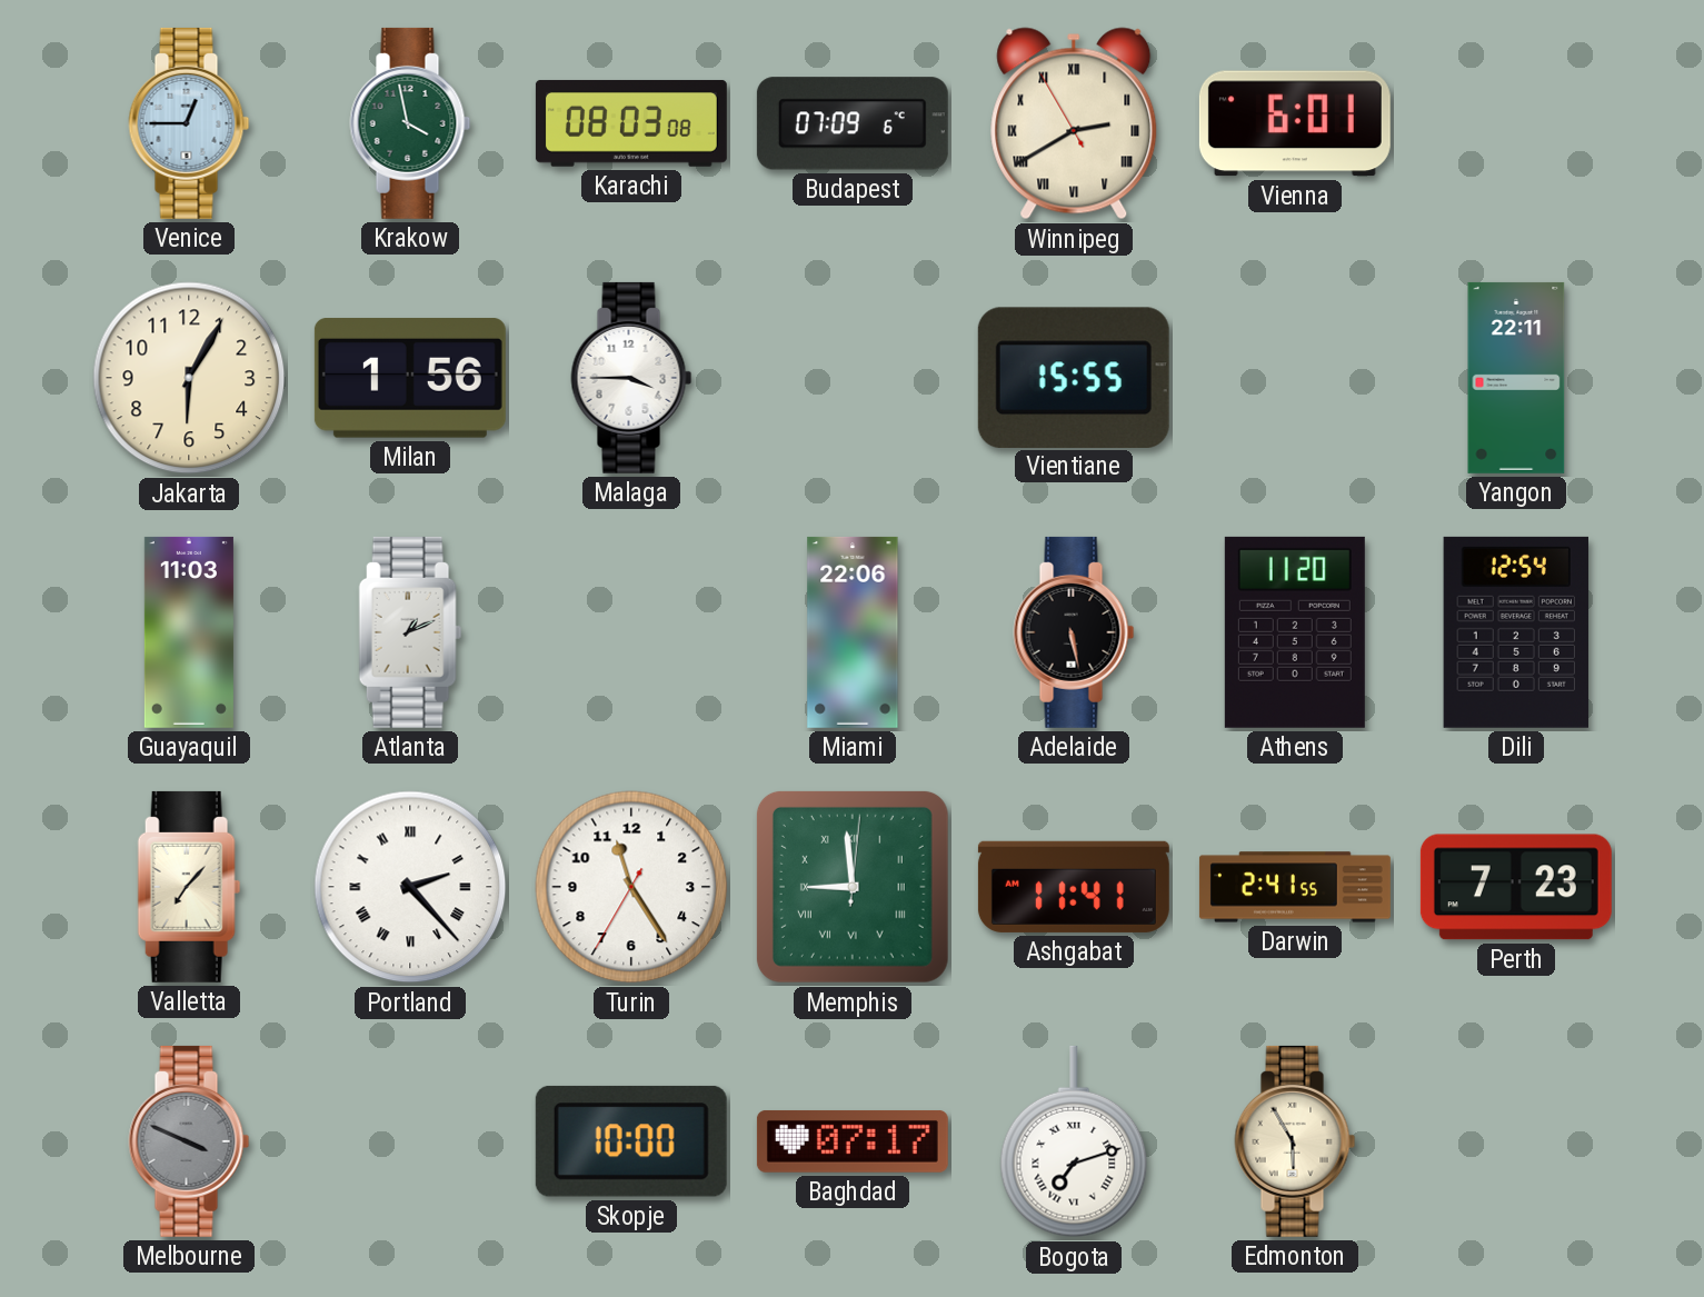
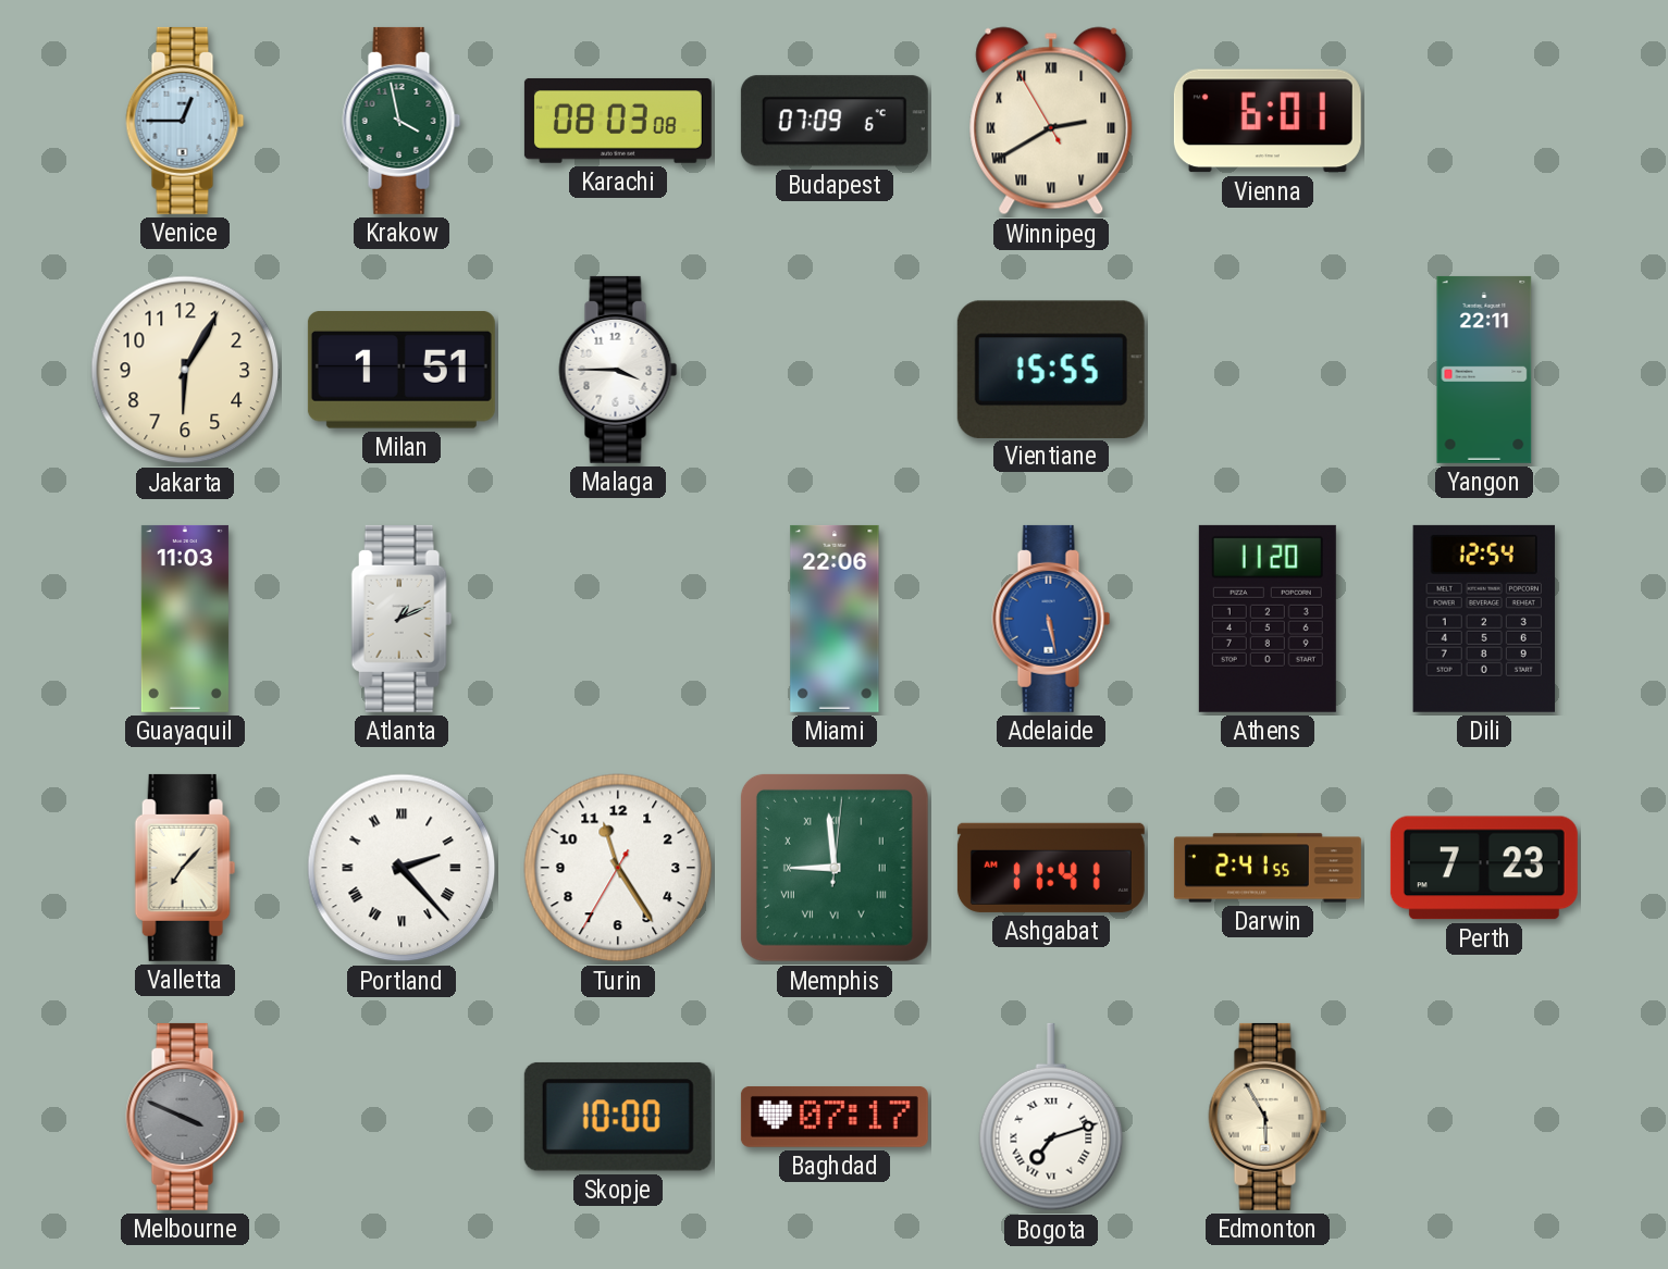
Milan: 1:56 -> 1:51 (401, 370)
Adelaide dial: black -> blue (1051, 619)
